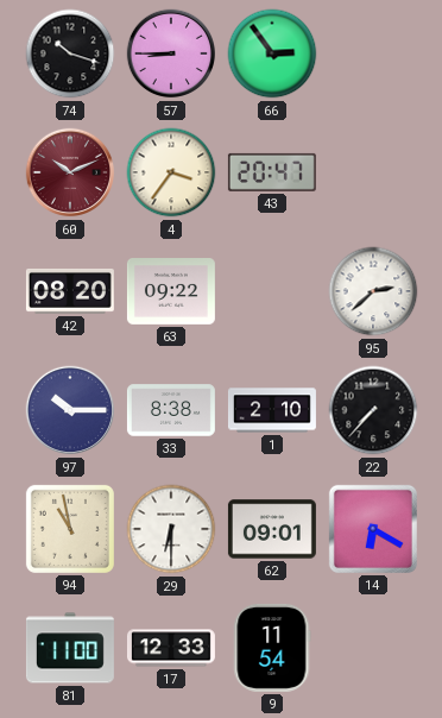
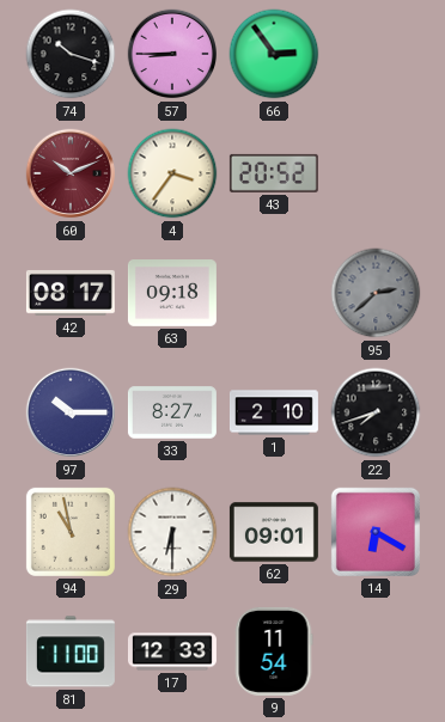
43: 20:47 -> 20:52 (274, 173)
42: 08:20 -> 08:17 (71, 293)
63: 09:22 -> 09:18 (172, 294)
95 dial: white -> grey (376, 293)
33: 8:38 -> 8:27 (172, 412)
22: 7:37 -> 7:42 (376, 412)
